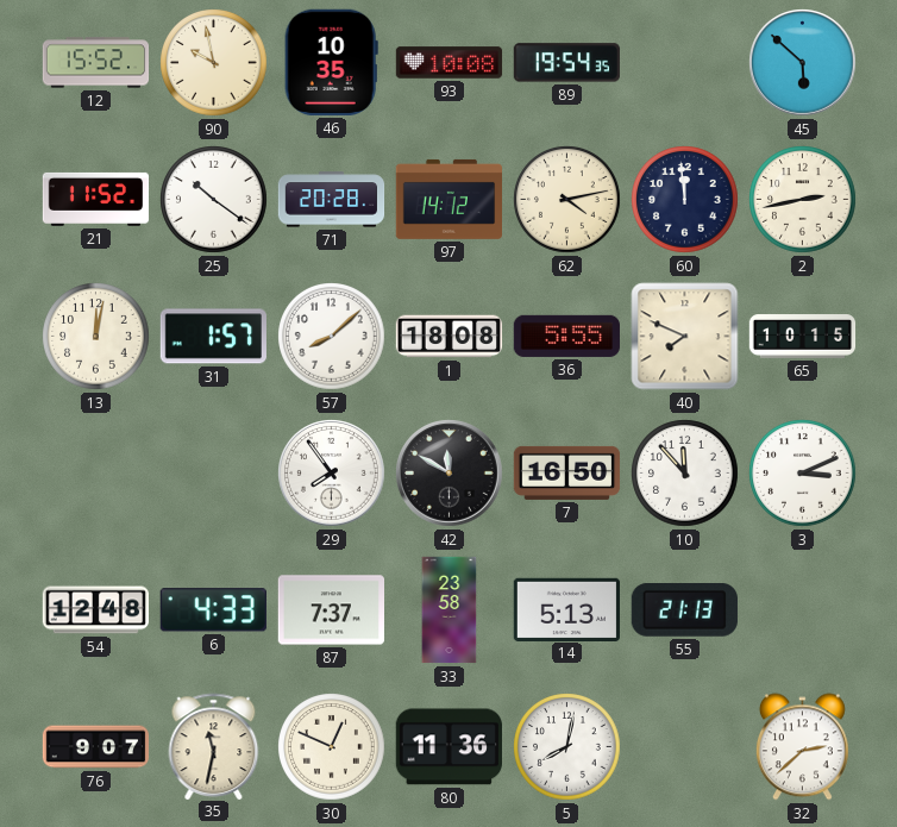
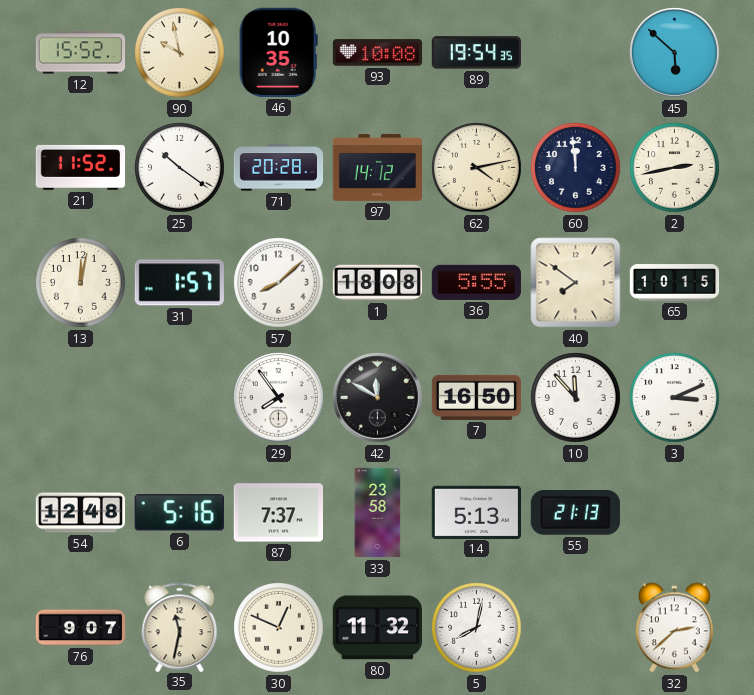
40: 7:49 -> 7:51 (576, 283)
6: 4:33 -> 5:16 (179, 513)
80: 11:36 -> 11:32 (377, 628)
